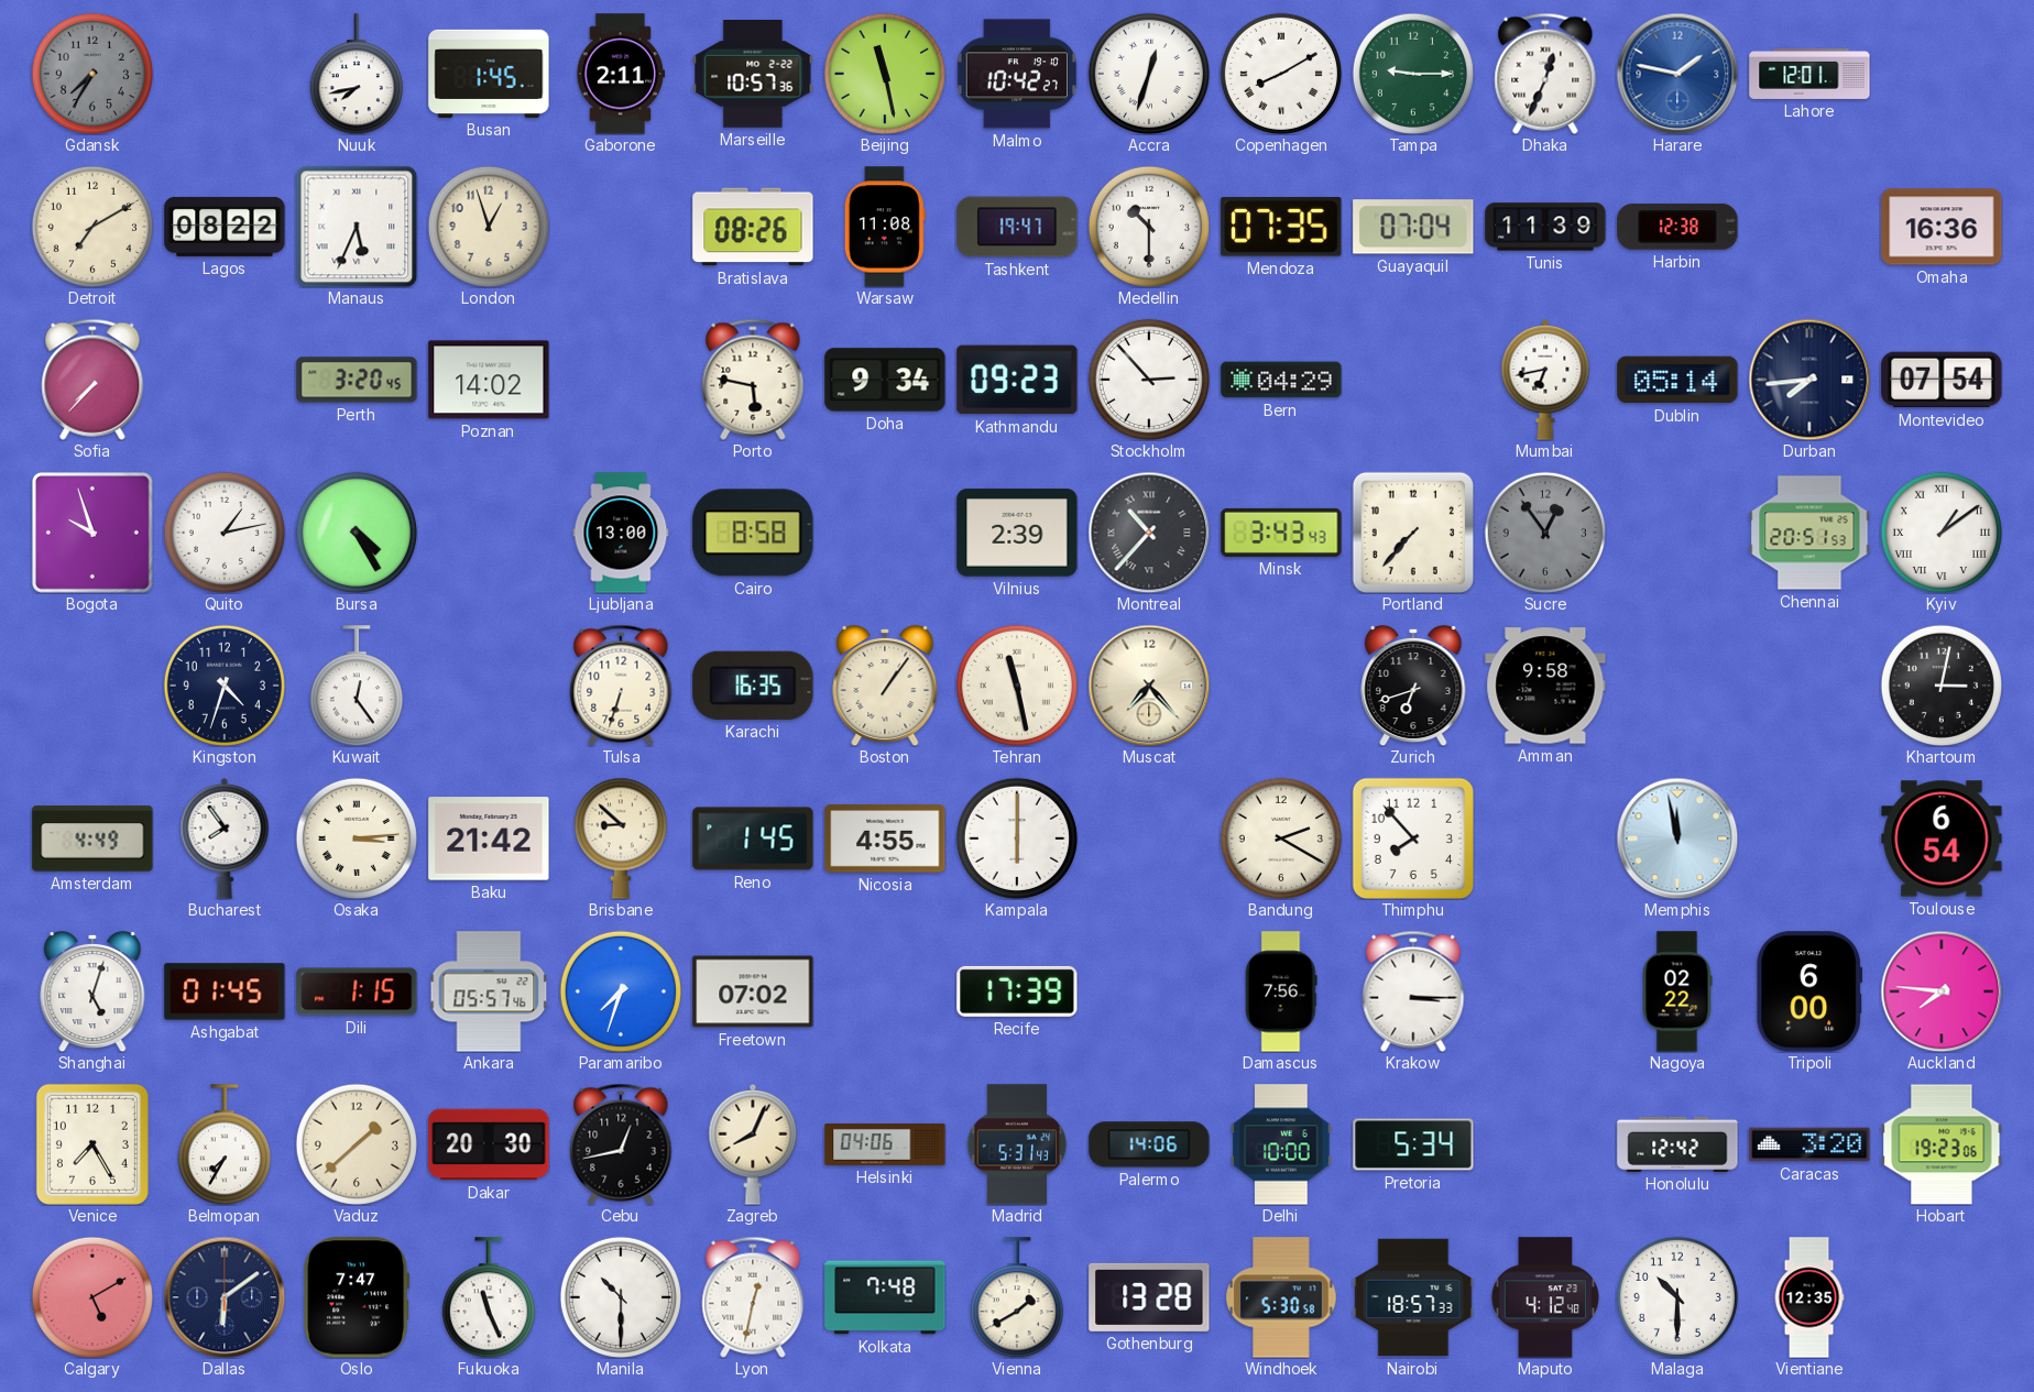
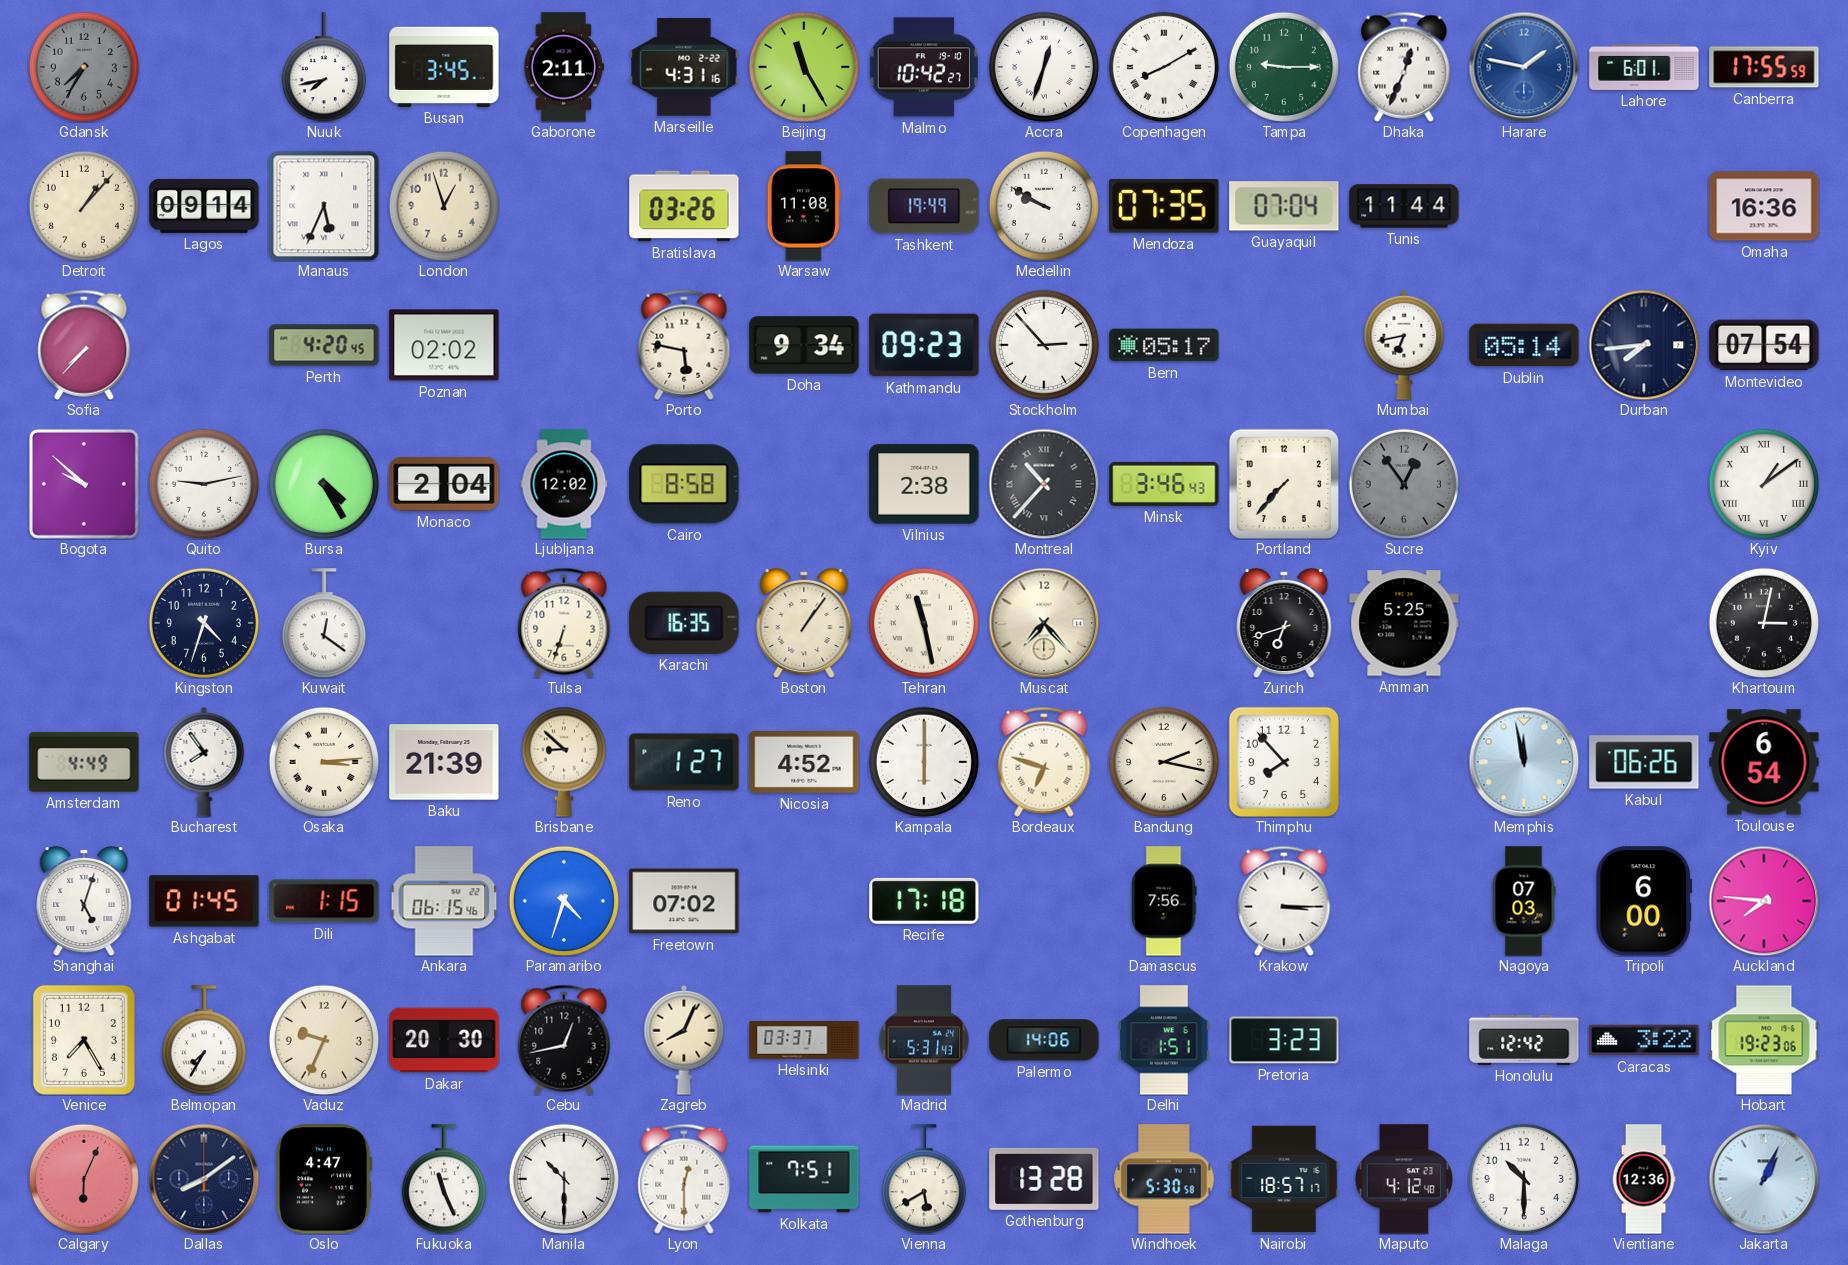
Busan: 1:45 -> 3:45 (444, 67)
Marseille: 10:57 -> 4:31 (684, 68)
Beijing: 11:28 -> 11:25 (804, 67)
Lahore: 12:01 -> 6:01 (1644, 67)
Canberra: none -> 17:55 (1764, 67)
Detroit: 7:10 -> 1:07 (84, 206)
Lagos: 08:22 -> 09:14 (204, 206)
Bratislava: 08:26 -> 03:26 (684, 206)
Tashkent: 19:47 -> 19:49 (924, 206)
Medellin: 10:30 -> 9:50 (1044, 206)
Tunis: 11:39 -> 11:44 (1404, 206)
Harbin: 12:38 -> none (1677, 227)
Perth: 3:20 -> 4:20 (324, 345)
Poznan: 14:02 -> 02:02 (444, 345)
Bern: 04:29 -> 05:17 (1164, 345)
Bogota: 9:57 -> 9:52 (84, 484)
Quito: 1:13 -> 9:13 (204, 484)
Monaco: none -> 2:04 (444, 484)
Ljubljana: 13:00 -> 12:02 (564, 484)
Vilnius: 2:39 -> 2:38 (924, 484)
Minsk: 3:43 -> 3:46 (1164, 484)
Chennai: 20:51 -> none (1809, 533)
Kuwait: 12:24 -> 12:21 (324, 623)
Amman: 9:58 -> 5:25 (1404, 623)
Baku: 21:42 -> 21:39 (444, 762)
Reno: 1:45 -> 1:27 (684, 762)
Nicosia: 4:55 -> 4:52 (804, 763)
Bordeaux: none -> 6:48 (1044, 762)
Bandung: 2:20 -> 2:17 (1164, 762)
Kabul: none -> 06:26 (1644, 762)
Ankara: 05:57 -> 06:15 (444, 901)
Paramaribo: 7:33 -> 4:33 (564, 901)
Recife: 17:39 -> 17:18 (924, 901)
Nagoya: 02:22 -> 07:03 (1524, 901)
Vaduz: 1:38 -> 9:34 (324, 1040)
Helsinki: 04:06 -> 03:37 (804, 1040)
Delhi: 10:00 -> 1:51 (1164, 1040)
Pretoria: 5:34 -> 3:23 (1284, 1040)
Caracas: 3:20 -> 3:22 (1644, 1040)
Calgary: 5:10 -> 6:04 (84, 1179)
Dallas: 6:09 -> 8:09 (204, 1179)
Oslo: 7:47 -> 4:47 (324, 1179)
Lyon: 12:32 -> 12:30 (684, 1179)
Kolkata: 7:48 -> 7:51 (804, 1179)
Vienna: 1:40 -> 5:40 (924, 1179)
Nairobi: 18:57:33 -> 18:57:17 (1284, 1179)
Vientiane: 12:35 -> 12:36 (1644, 1179)
Jakarta: none -> 1:04 (1764, 1179)
